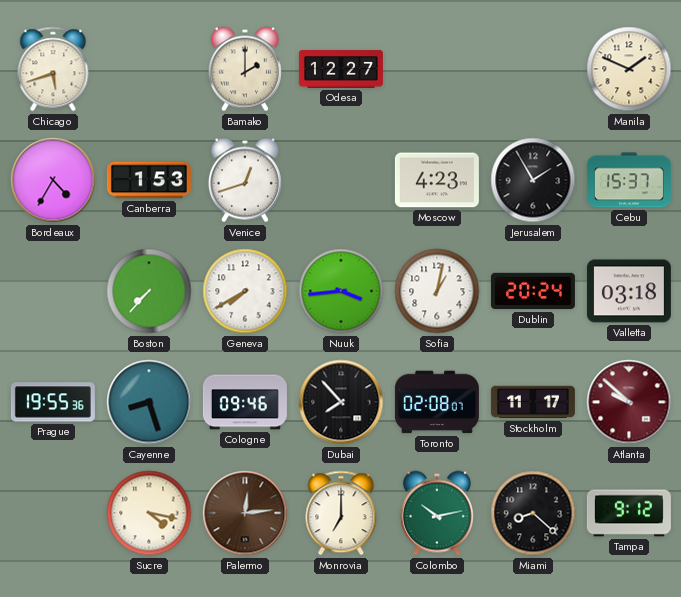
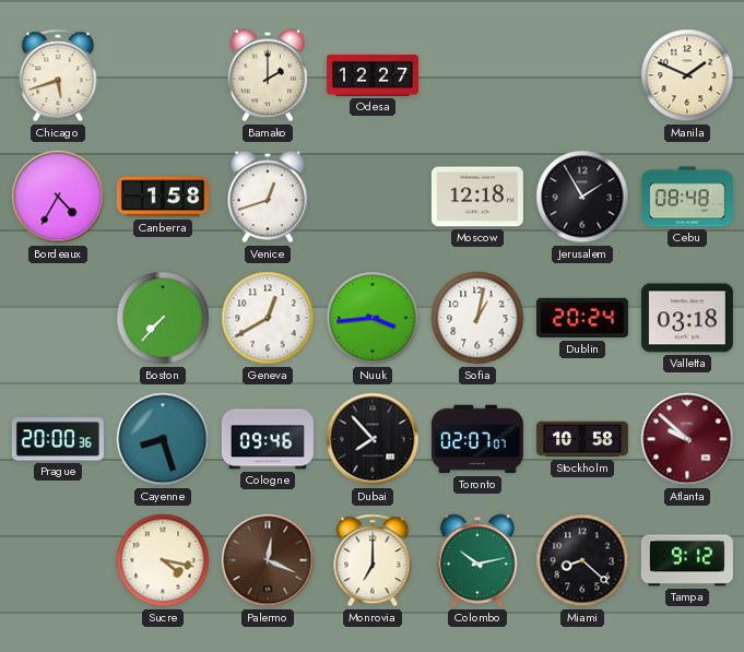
Canberra: 1:53 -> 1:58 (163, 197)
Moscow: 4:23 -> 12:18 (477, 197)
Cebu: 15:37 -> 08:48 (687, 197)
Geneva: 7:40 -> 12:40 (268, 318)
Prague: 19:55 -> 20:00 (58, 439)
Toronto: 02:08 -> 02:07 (477, 439)
Stockholm: 11:17 -> 10:58 (582, 439)
Palermo: 12:14 -> 12:19 (268, 560)
